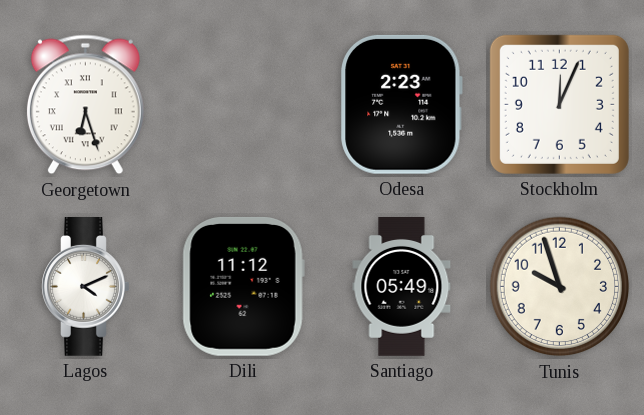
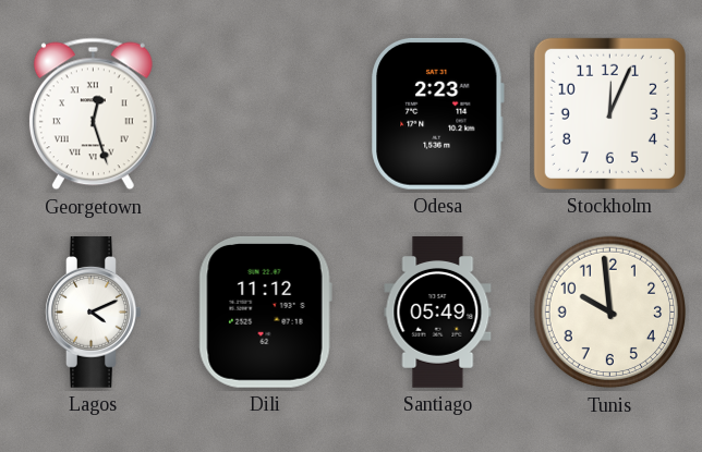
Georgetown: 6:27 -> 12:27 (93, 114)
Tunis: 9:57 -> 9:59 (610, 313)
